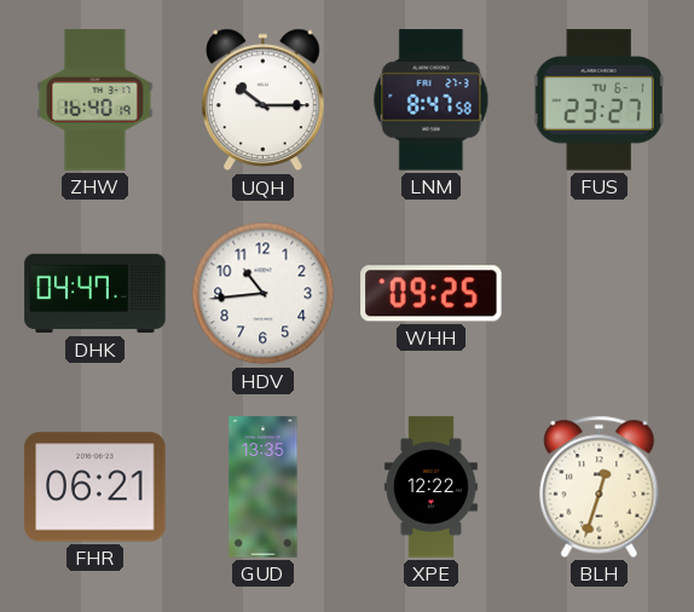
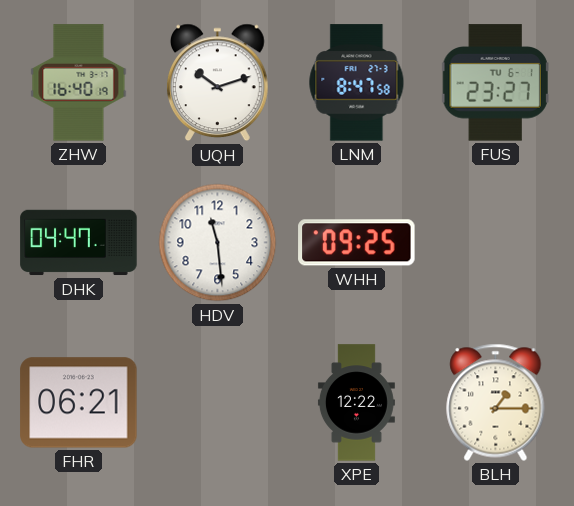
UQH: 10:15 -> 10:12 (218, 83)
HDV: 10:44 -> 11:29 (218, 243)
GUD: 13:35 -> none (264, 487)
BLH: 12:33 -> 1:15 (496, 402)
